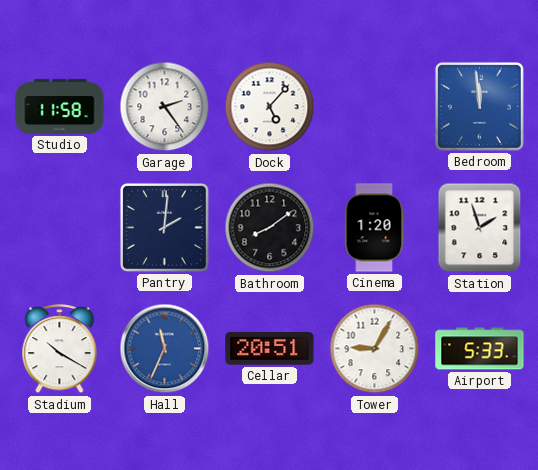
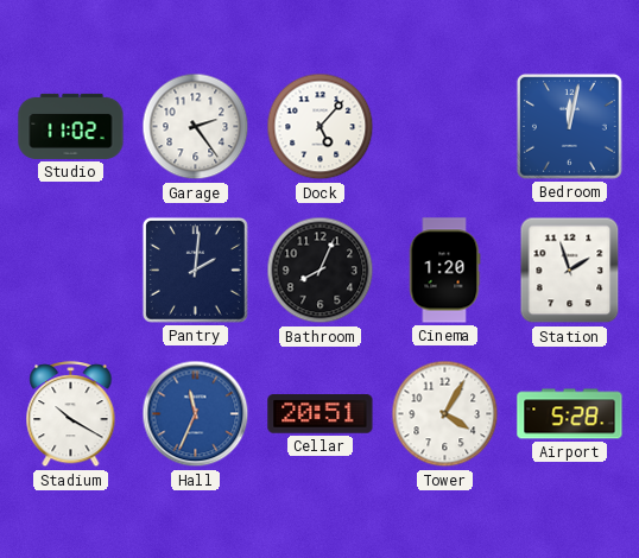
Studio: 11:58 -> 11:02 (71, 126)
Bedroom: 11:59 -> 12:02 (569, 126)
Bathroom: 8:09 -> 8:04 (321, 271)
Tower: 9:05 -> 4:05 (445, 414)
Airport: 5:33 -> 5:28 (570, 414)
